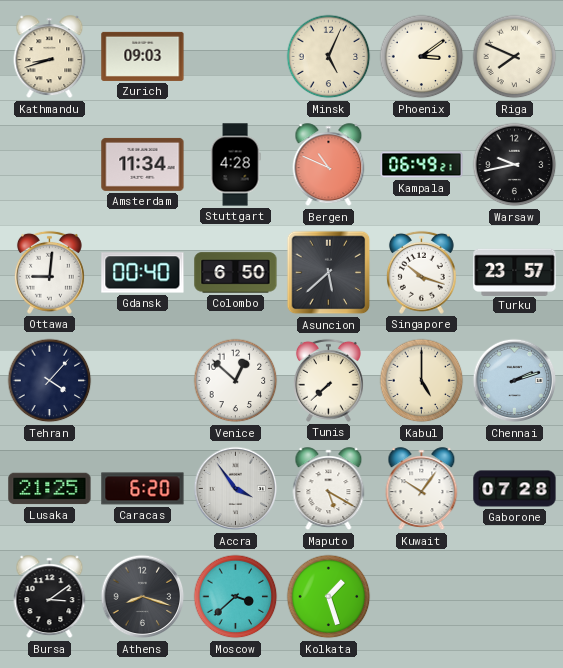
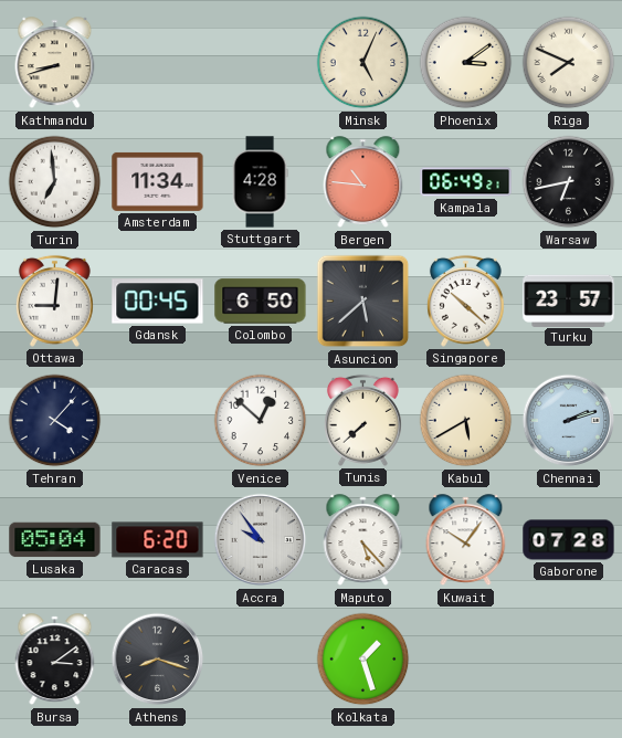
Zurich: 09:03 -> none (143, 56)
Turin: none -> 6:59 (55, 182)
Bergen: 10:49 -> 10:46 (363, 182)
Warsaw: 9:43 -> 6:43 (569, 182)
Gdansk: 00:40 -> 00:45 (158, 302)
Singapore: 10:18 -> 10:22 (465, 301)
Kabul: 5:00 -> 5:40 (466, 421)
Lusaka: 21:25 -> 05:04 (55, 540)
Accra: 3:54 -> 9:54 (261, 540)
Maputo: 5:20 -> 5:23 (363, 540)
Moscow: 3:38 -> none (236, 597)
